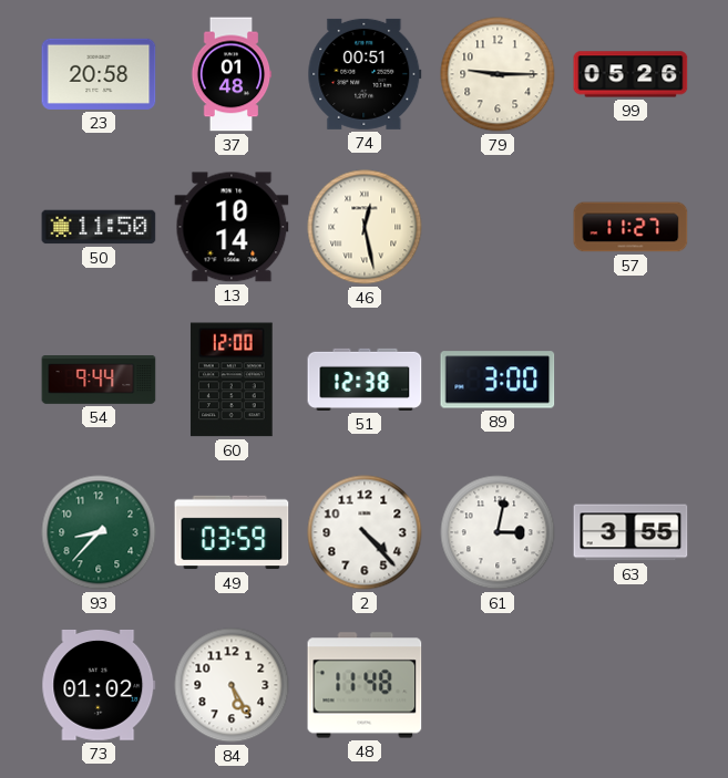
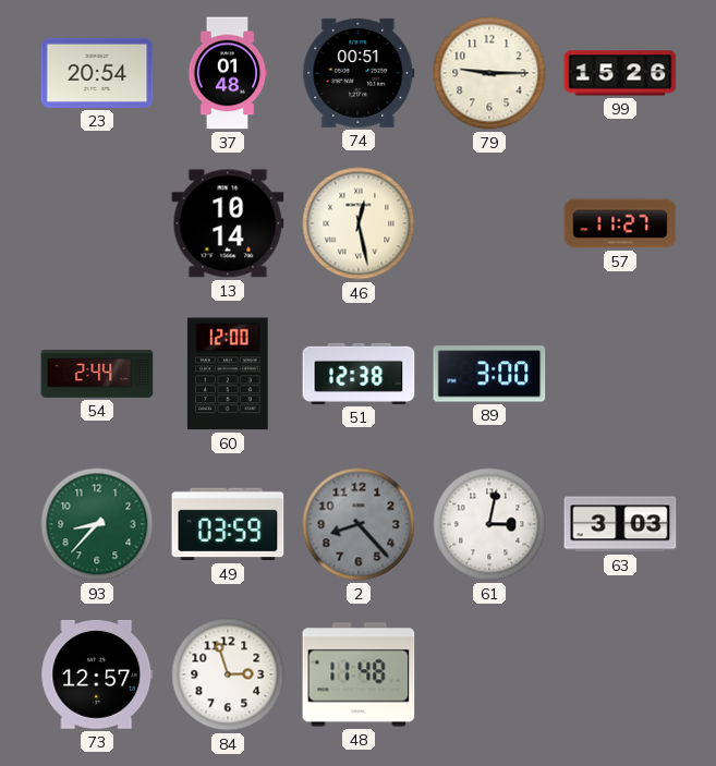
23: 20:58 -> 20:54 (97, 73)
99: 05:26 -> 15:26 (620, 73)
50: 11:50 -> none (99, 227)
54: 9:44 -> 2:44 (97, 375)
2: 4:23 -> 8:23 (359, 524)
2 dial: white -> grey (359, 524)
63: 3:55 -> 3:03 (620, 524)
73: 01:02 -> 12:57 (97, 674)
84: 5:25 -> 2:57 (228, 674)
